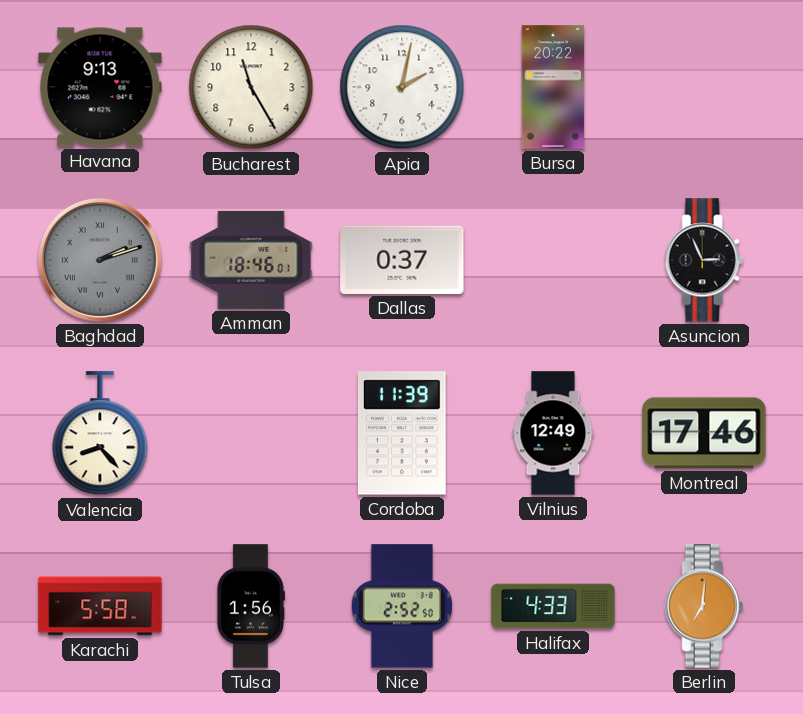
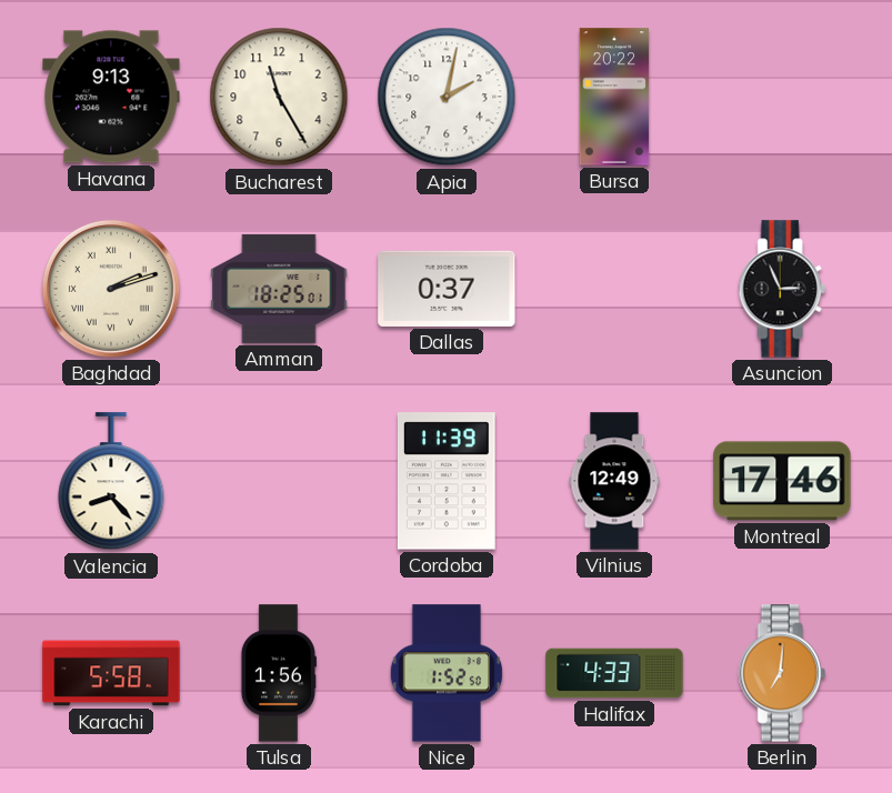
Baghdad dial: grey -> cream (111, 289)
Amman: 18:46 -> 18:25 (279, 289)
Nice: 2:52 -> 1:52 (445, 673)
